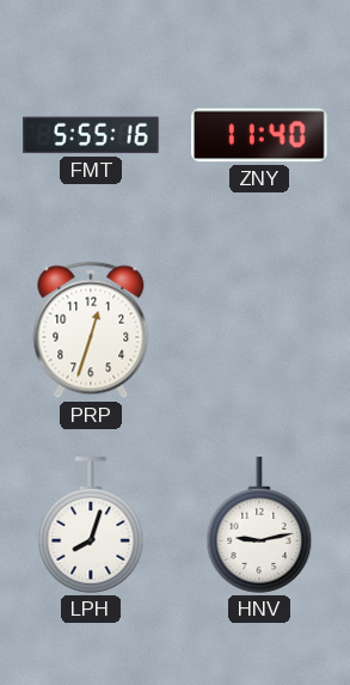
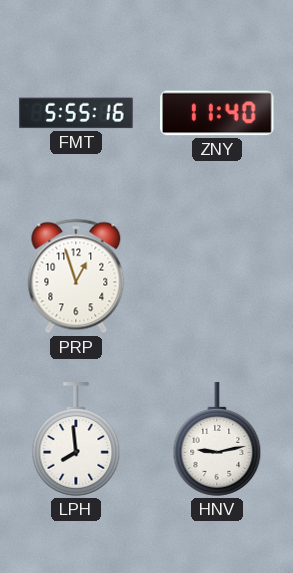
PRP: 12:33 -> 12:57 (76, 276)
LPH: 8:03 -> 7:59 (76, 439)
